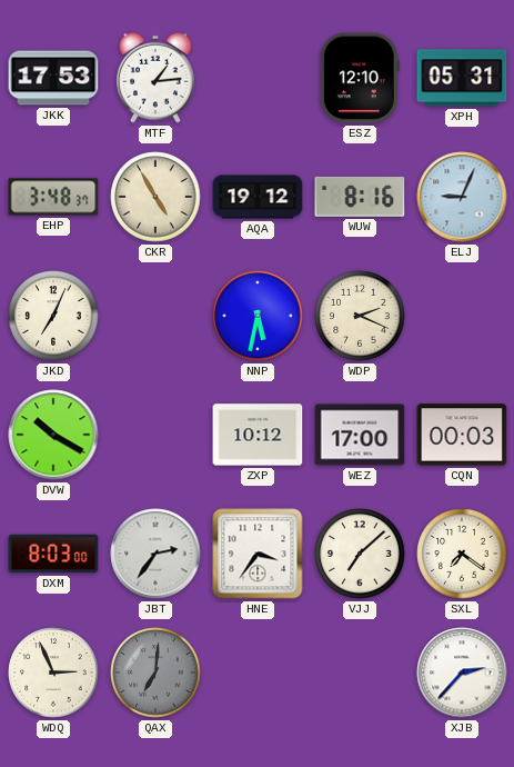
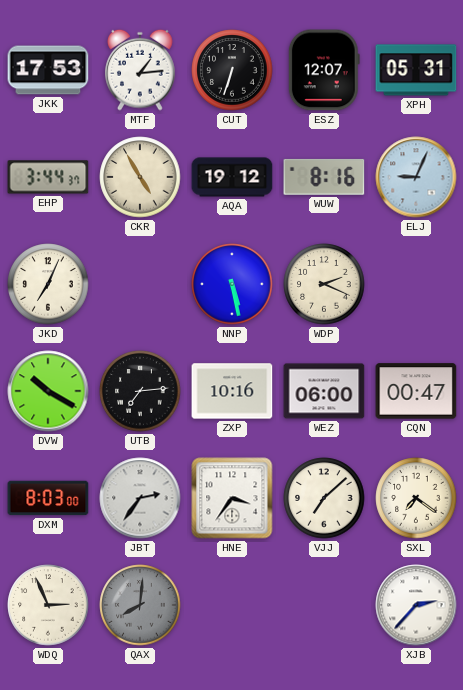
CUT: none -> 6:33 (232, 70)
ESZ: 12:10 -> 12:07 (324, 70)
EHP: 3:48 -> 3:44 (48, 177)
NNP: 5:32 -> 5:28 (232, 284)
UTB: none -> 7:14 (140, 391)
ZXP: 10:12 -> 10:16 (232, 391)
WEZ: 17:00 -> 06:00 (324, 391)
CQN: 00:03 -> 00:47 (416, 391)
QAX: 7:01 -> 8:01 (140, 605)
